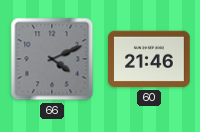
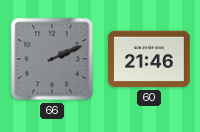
66: 4:11 -> 2:11 (52, 59)
